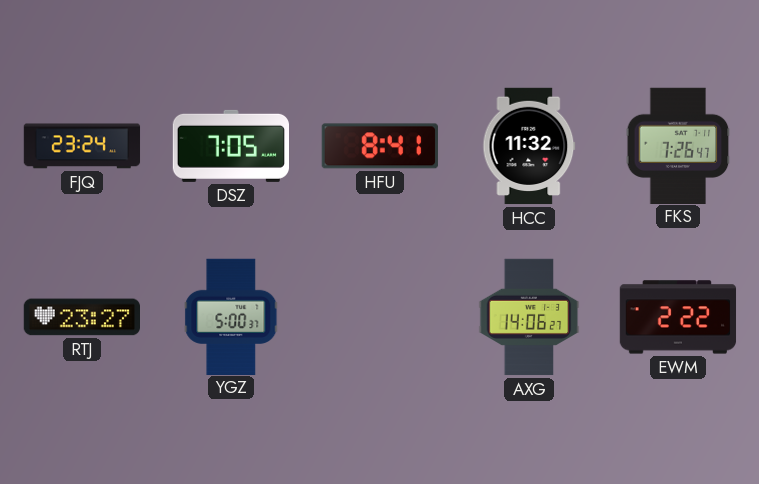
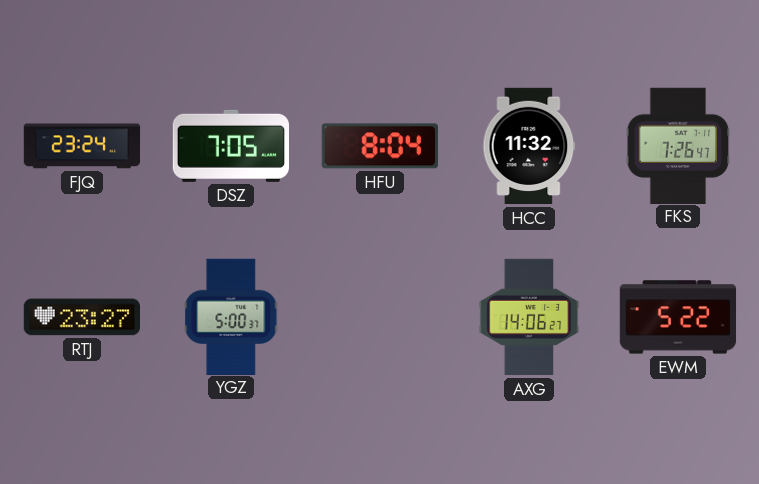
HFU: 8:41 -> 8:04 (380, 146)
EWM: 2:22 -> 5:22 (678, 317)
